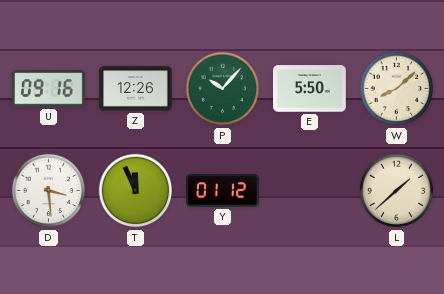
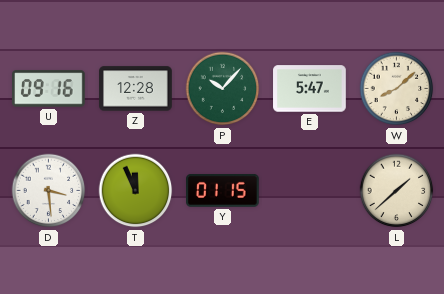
Z: 12:26 -> 12:28 (136, 89)
E: 5:50 -> 5:47 (310, 89)
Y: 01:12 -> 01:15 (223, 191)
